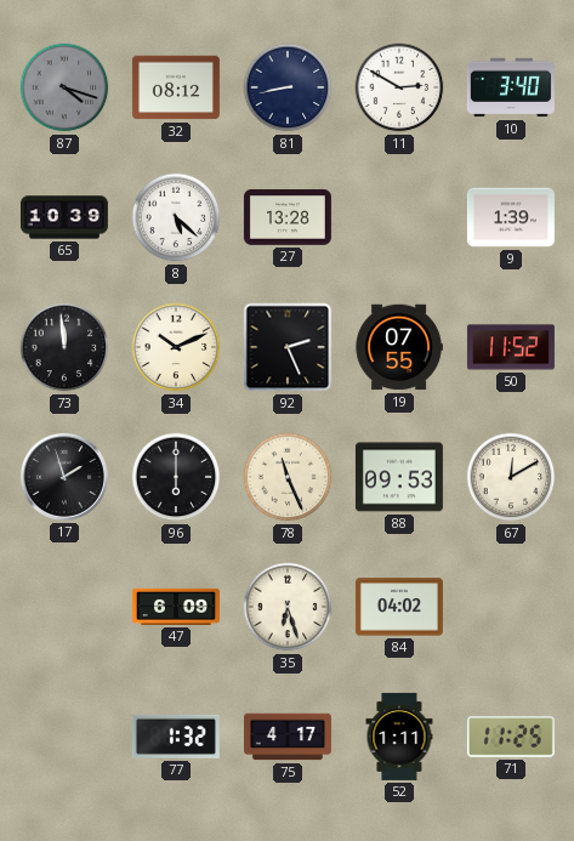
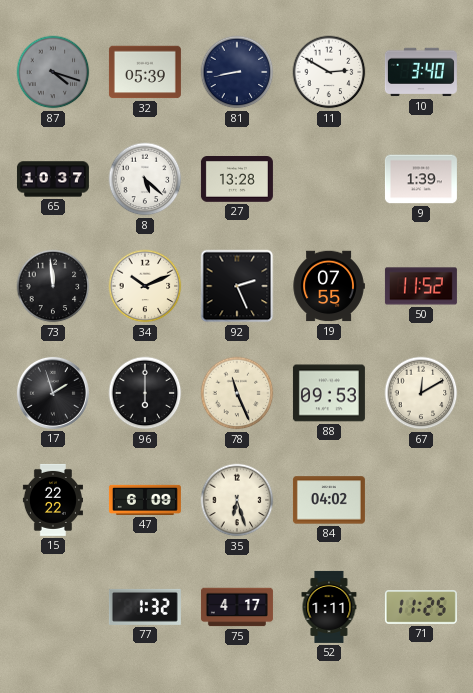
32: 08:12 -> 05:39 (145, 72)
65: 10:39 -> 10:37 (53, 179)
15: none -> 22:22 (53, 500)
